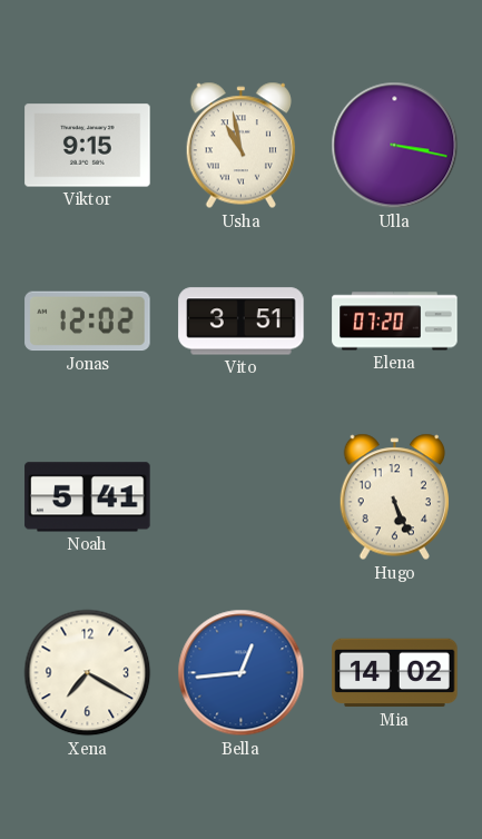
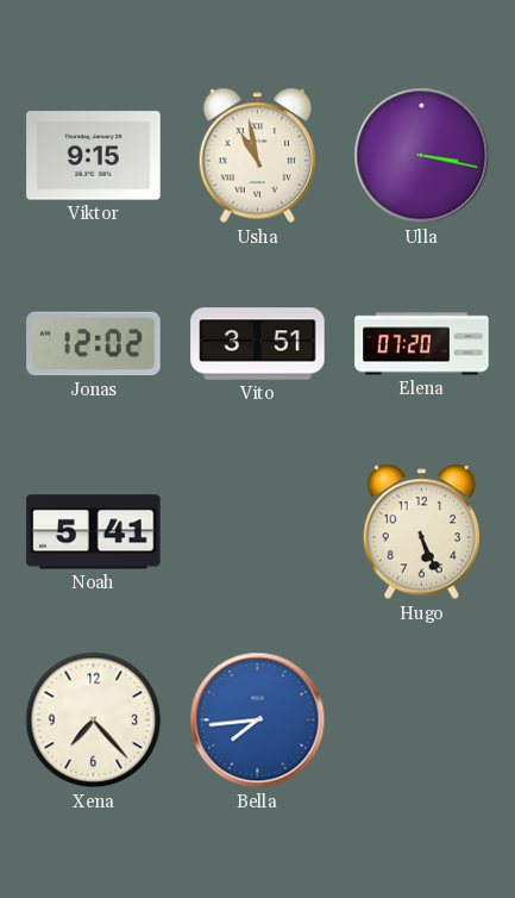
Xena: 7:20 -> 7:23 (94, 721)
Bella: 12:44 -> 7:44 (258, 721)
Mia: 14:02 -> none (395, 673)
